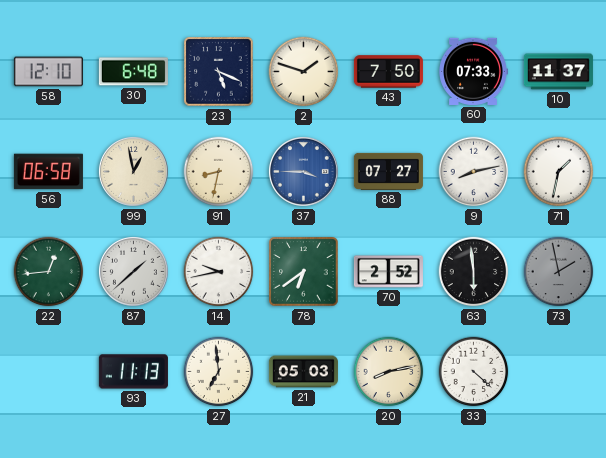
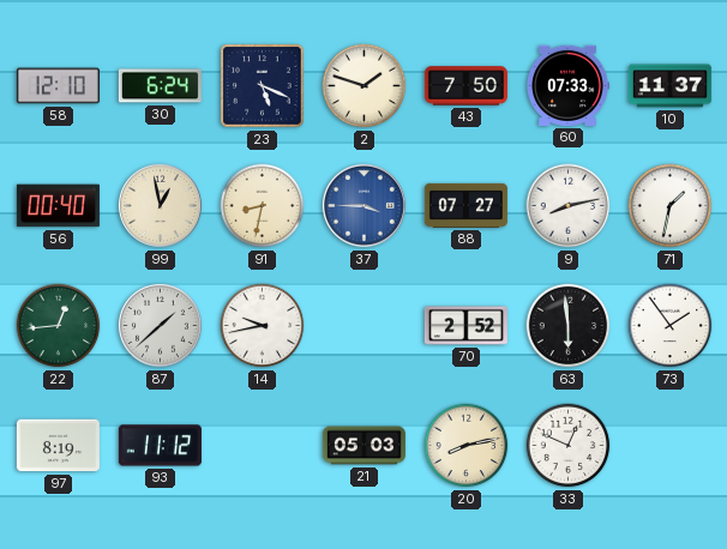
30: 6:48 -> 6:24 (160, 86)
56: 06:58 -> 00:40 (58, 206)
78: 6:39 -> none (304, 272)
73: 1:58 -> 1:54 (671, 326)
73 dial: grey -> white (671, 326)
97: none -> 8:19 (58, 446)
93: 11:13 -> 11:12 (160, 446)
27: 6:59 -> none (219, 372)
33: 4:22 -> 12:49 (569, 446)
